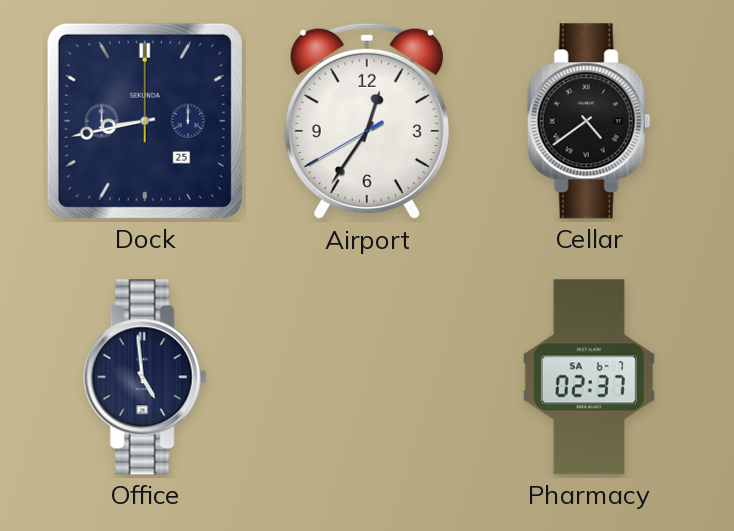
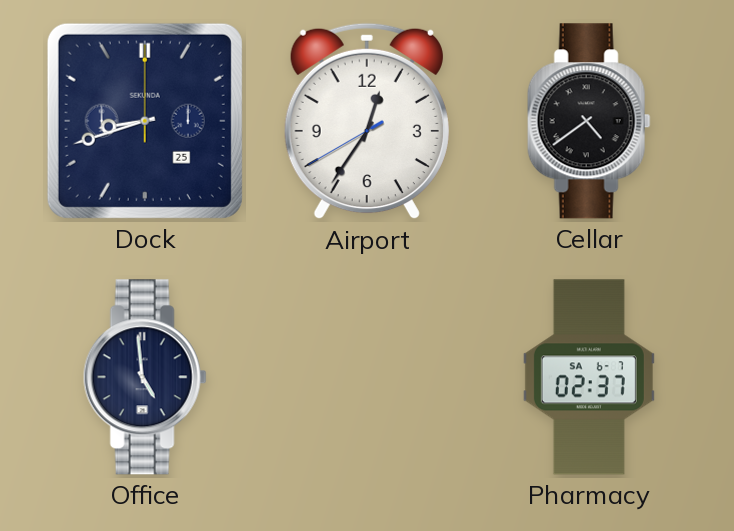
Dock: 8:43 -> 8:42 (145, 121)
